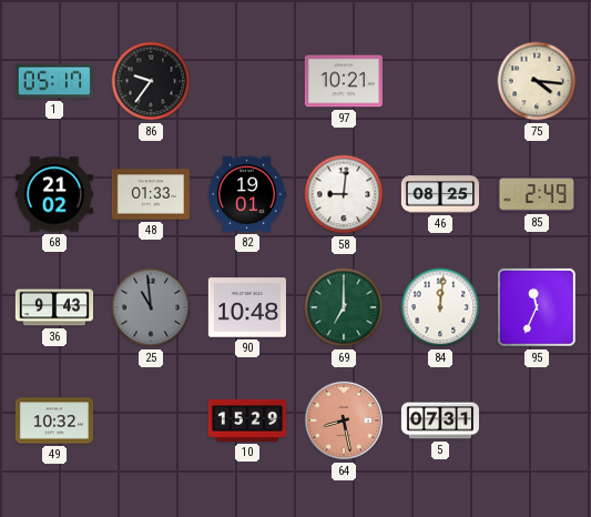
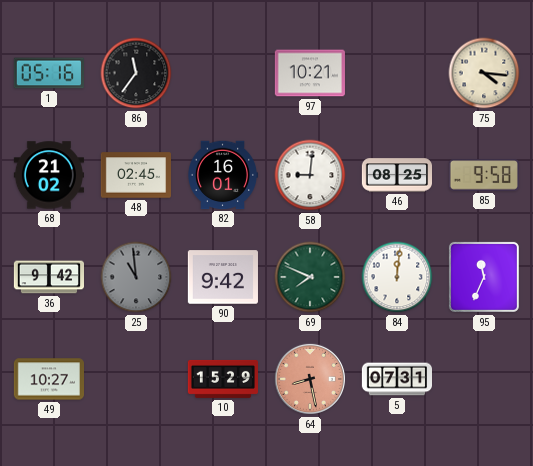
1: 05:17 -> 05:16 (49, 73)
86: 9:36 -> 11:36 (136, 73)
48: 01:33 -> 02:45 (135, 175)
82: 19:01 -> 16:01 (223, 175)
85: 2:49 -> 9:58 (484, 175)
36: 9:43 -> 9:42 (48, 277)
90: 10:48 -> 9:42 (223, 277)
69: 7:00 -> 7:49 (310, 277)
49: 10:32 -> 10:27 (48, 379)
